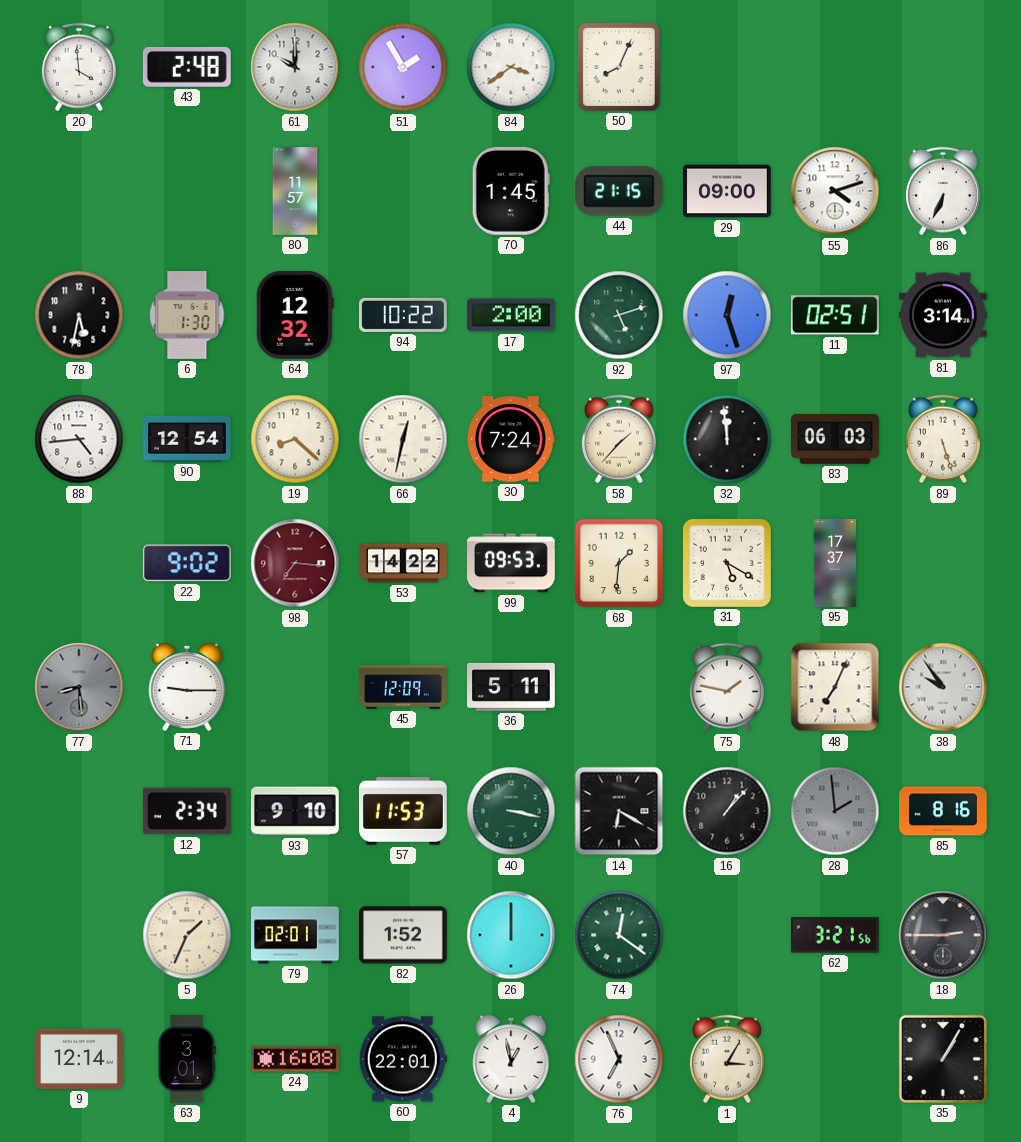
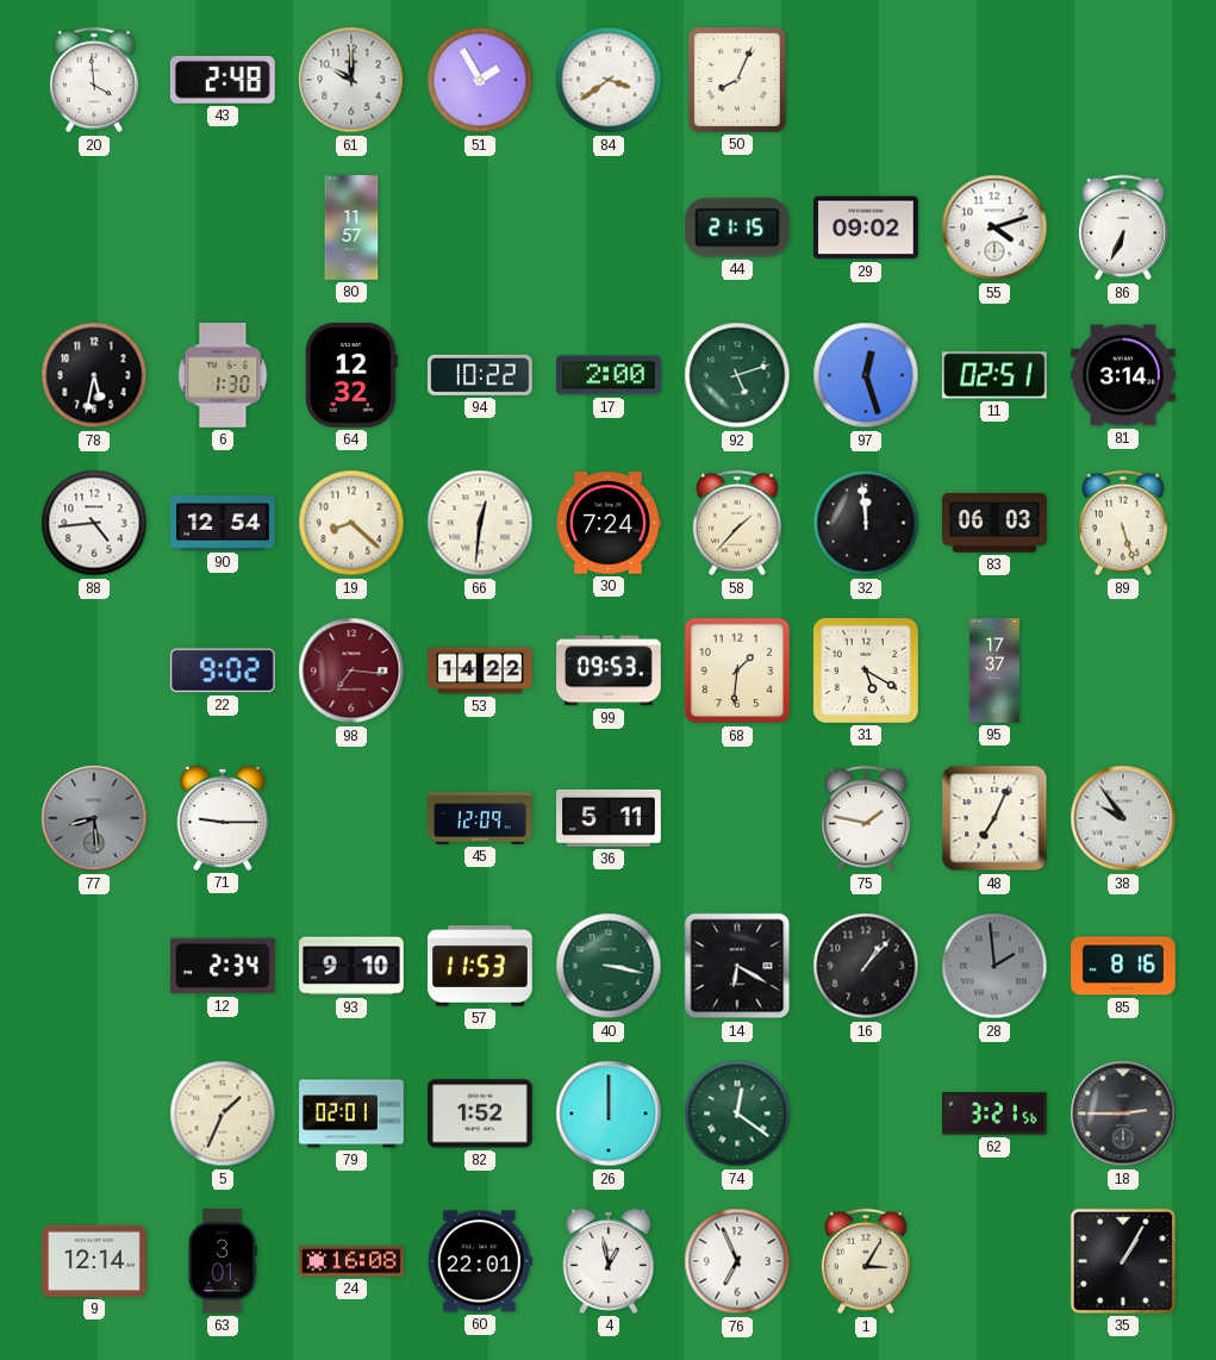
70: 1:45 -> none (511, 191)
29: 09:00 -> 09:02 (867, 227)
66: 12:32 -> 12:31 (480, 523)
